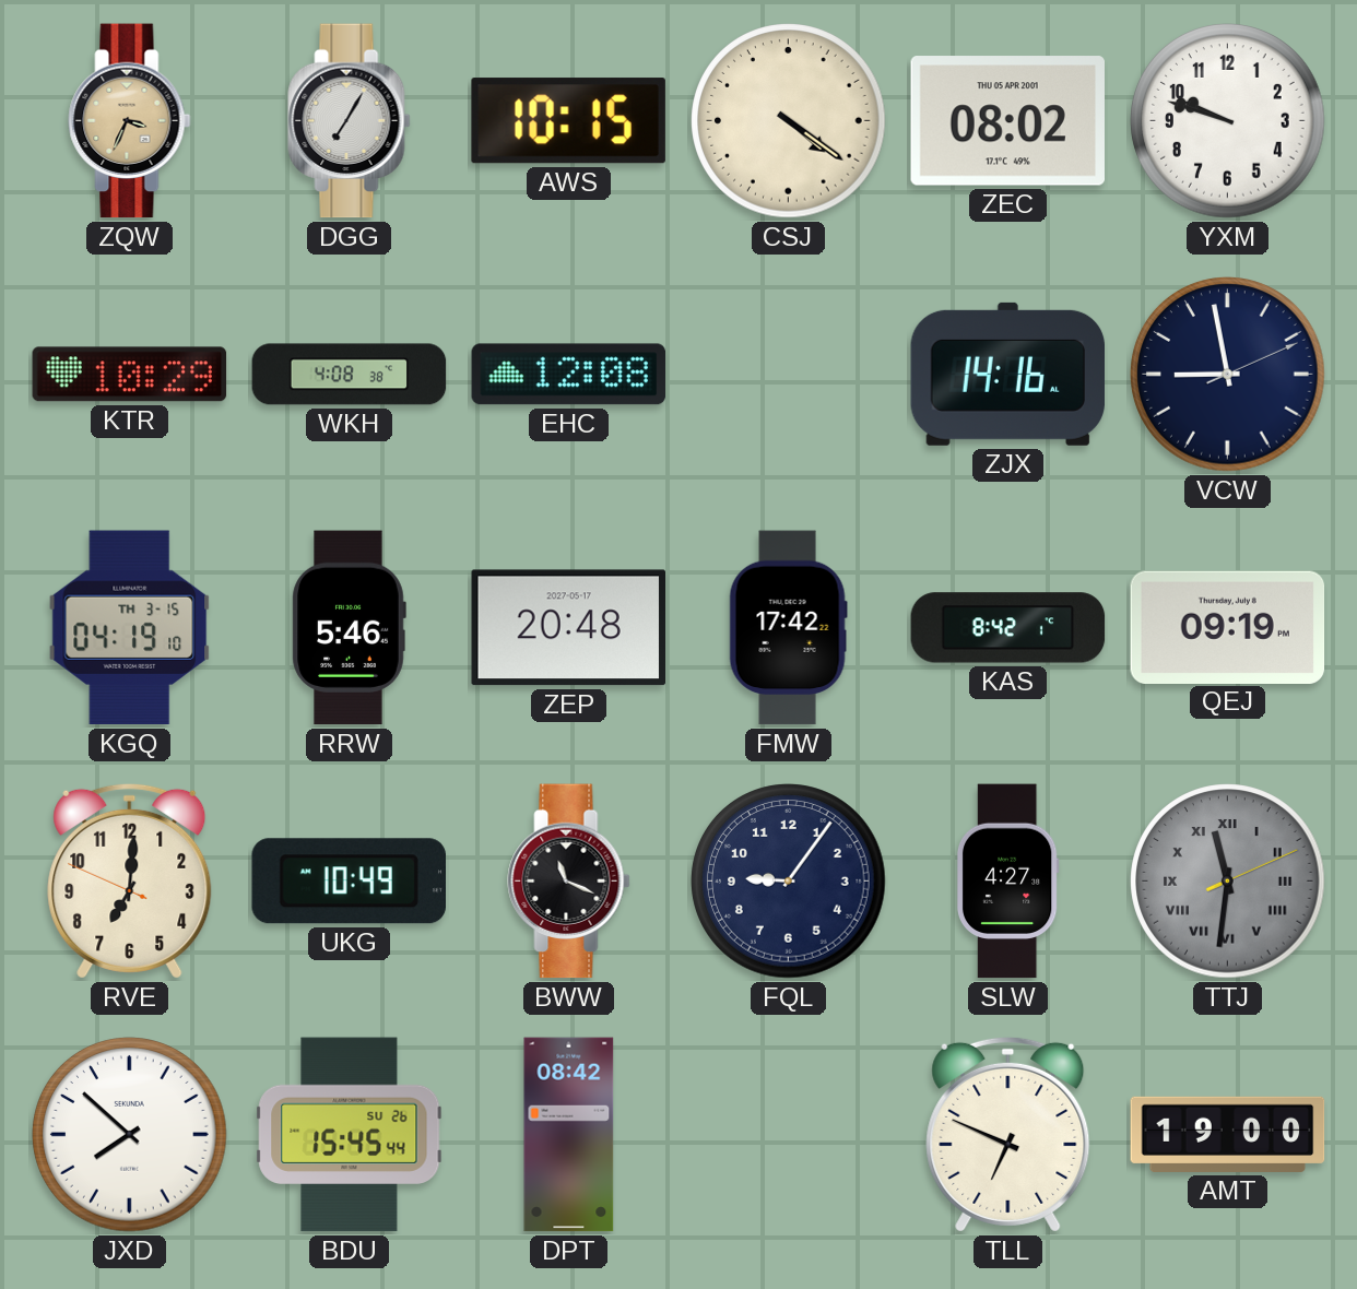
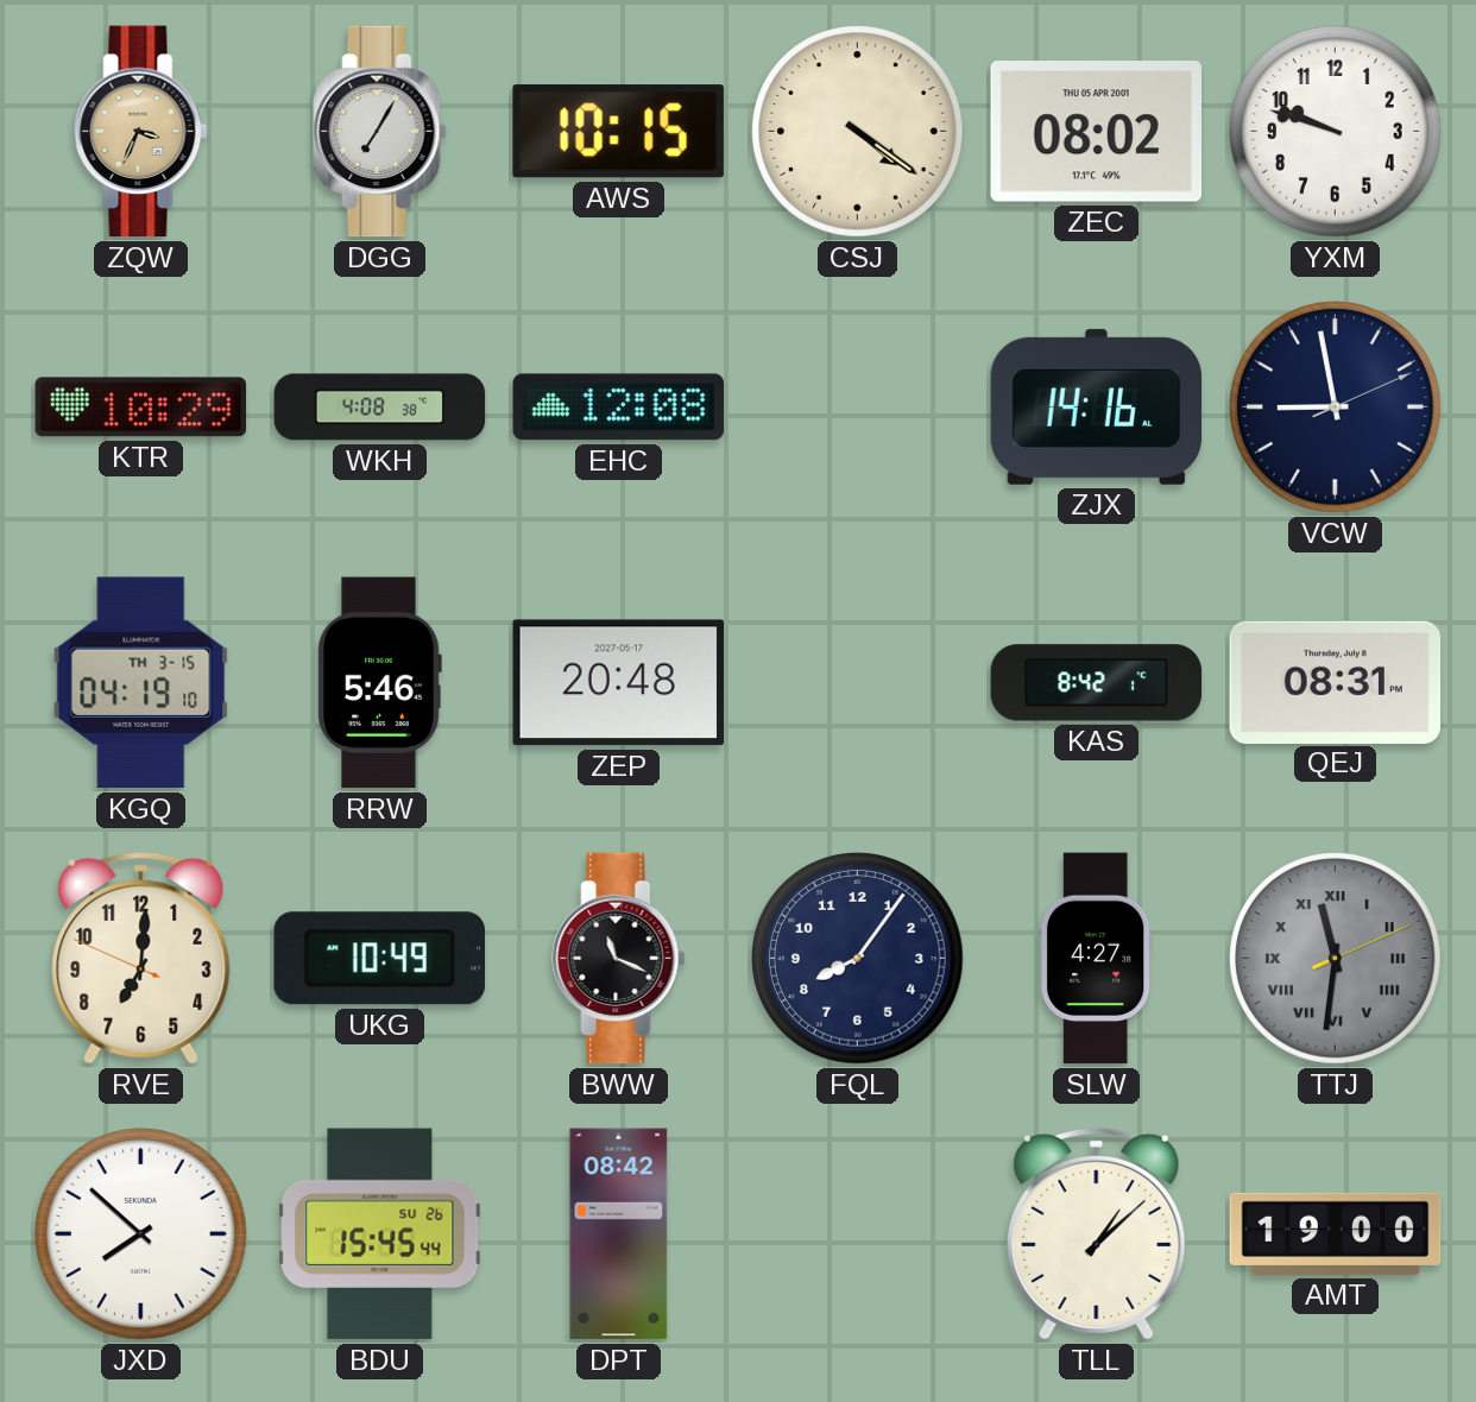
FMW: 17:42 -> none (788, 628)
QEJ: 09:19 -> 08:31 (1336, 682)
FQL: 9:06 -> 8:06 (858, 959)
TLL: 6:49 -> 1:08 (1097, 1233)
